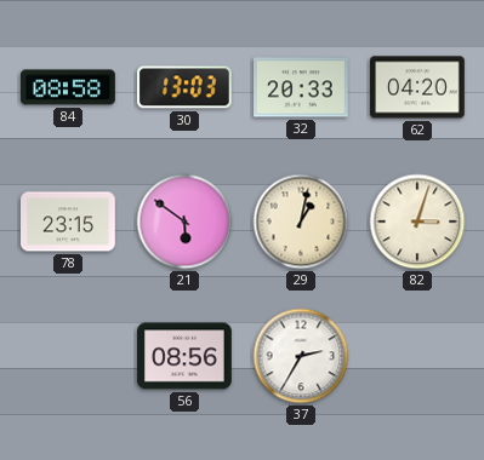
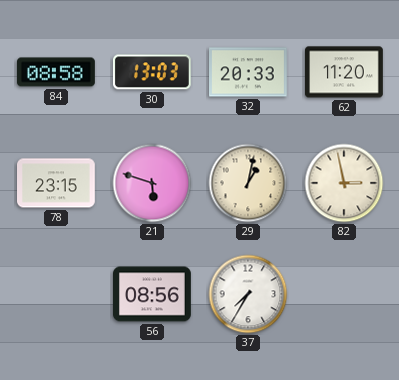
62: 04:20 -> 11:20 (345, 72)
21: 5:51 -> 5:48 (152, 183)
82: 3:03 -> 2:58 (344, 183)
37: 2:35 -> 7:35 (248, 294)
